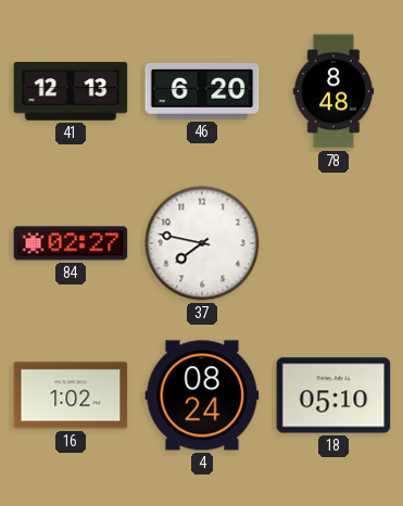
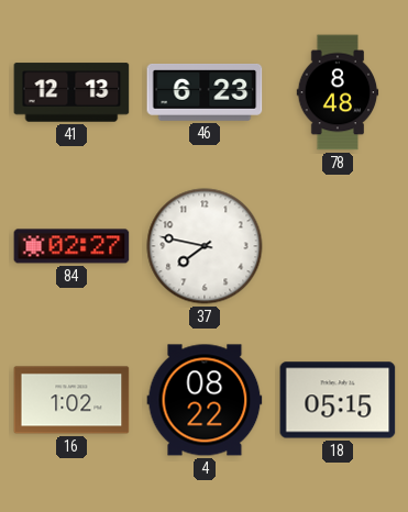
46: 6:20 -> 6:23 (205, 92)
4: 08:24 -> 08:22 (205, 400)
18: 05:10 -> 05:15 (338, 400)
